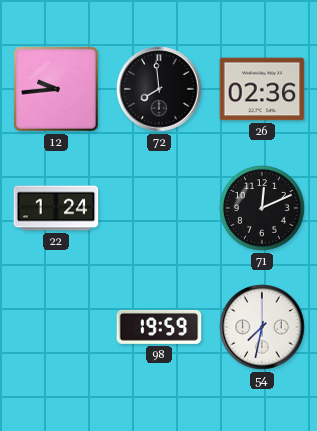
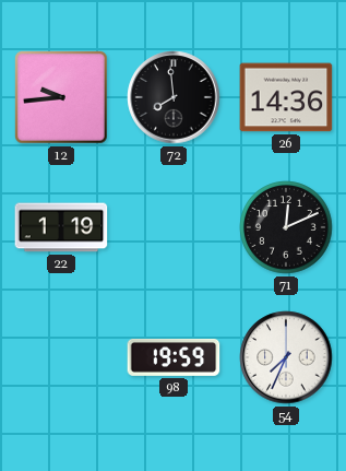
26: 02:36 -> 14:36 (286, 97)
22: 1:24 -> 1:19 (61, 227)
54: 7:32 -> 7:34 (286, 357)
